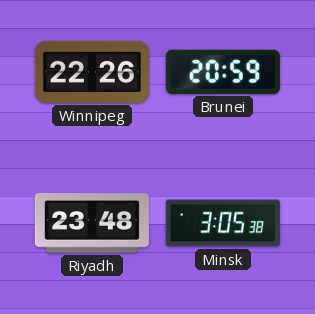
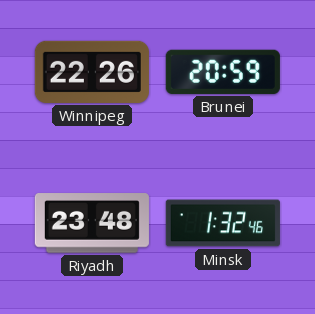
Minsk: 3:05 -> 1:32 (223, 223)
